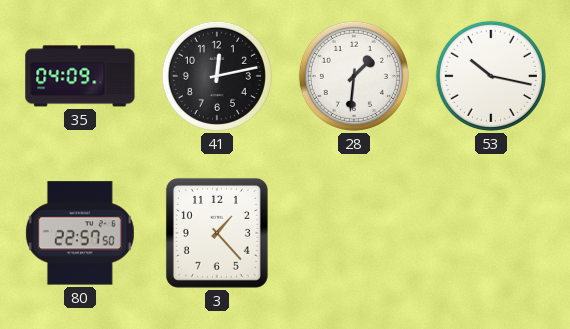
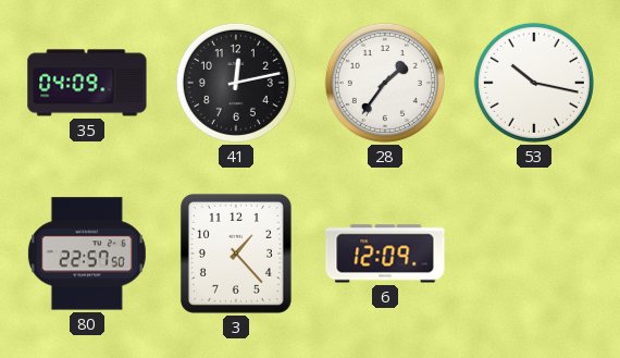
28: 1:31 -> 1:36 (385, 83)
6: none -> 12:09 (385, 254)
